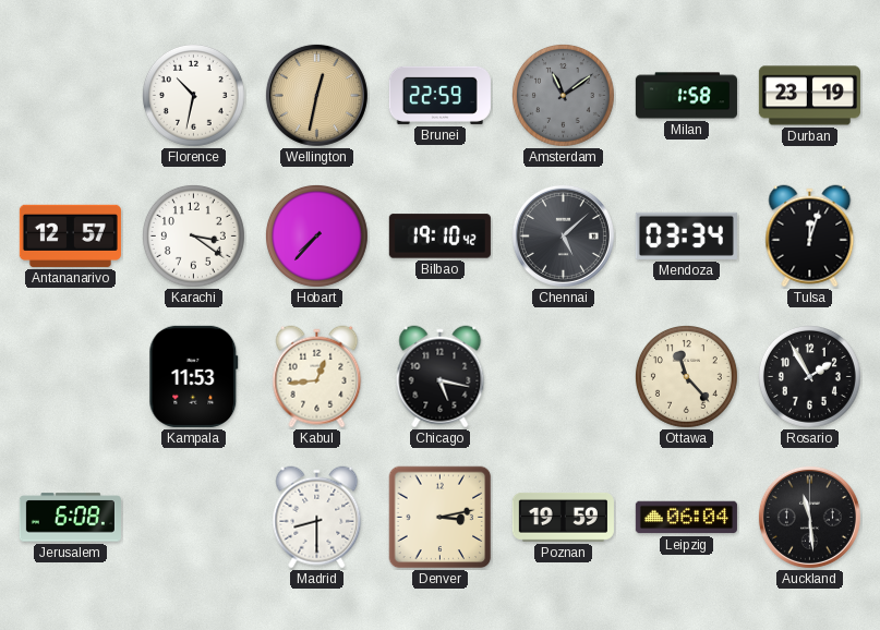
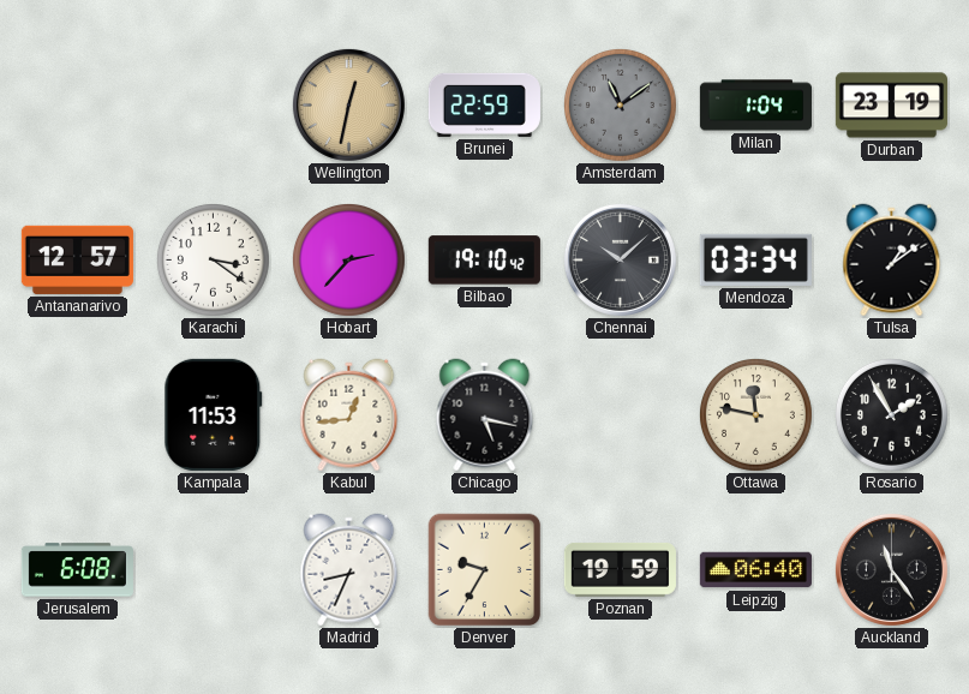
Florence: 10:32 -> none (193, 95)
Milan: 1:58 -> 1:04 (755, 106)
Hobart: 7:37 -> 2:37 (348, 259)
Chennai: 5:08 -> 10:08 (620, 259)
Tulsa: 12:03 -> 1:09 (892, 261)
Ottawa: 11:23 -> 11:47 (755, 414)
Madrid: 8:30 -> 8:34 (349, 570)
Denver: 3:13 -> 9:35 (485, 570)
Leipzig: 06:04 -> 06:40 (755, 570)
Auckland: 11:29 -> 11:24 (891, 569)
